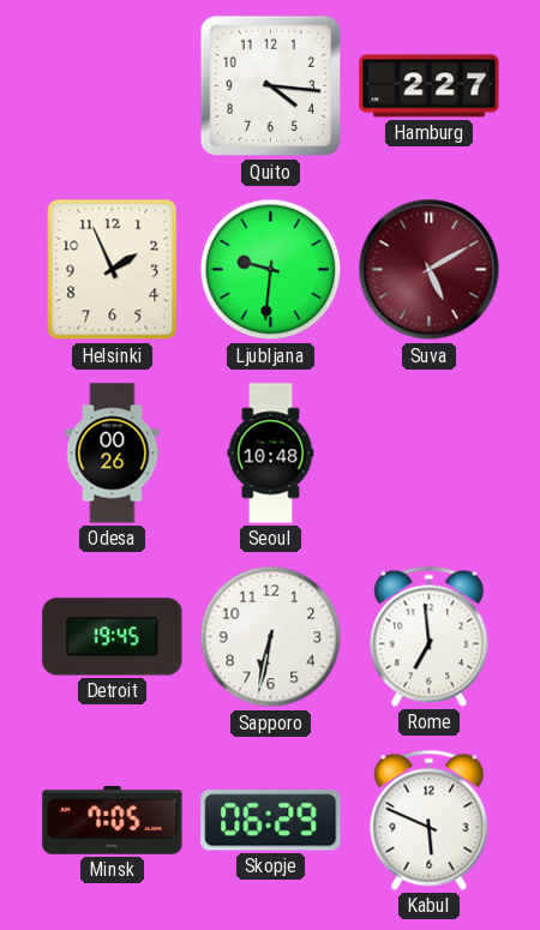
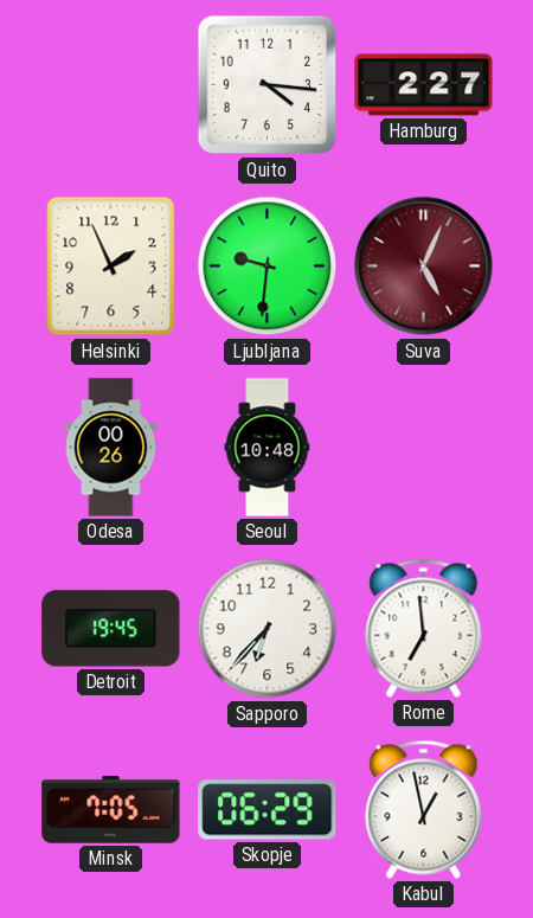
Suva: 5:10 -> 5:04 (424, 267)
Sapporo: 6:32 -> 6:37 (268, 629)
Kabul: 5:49 -> 12:58 (424, 809)
